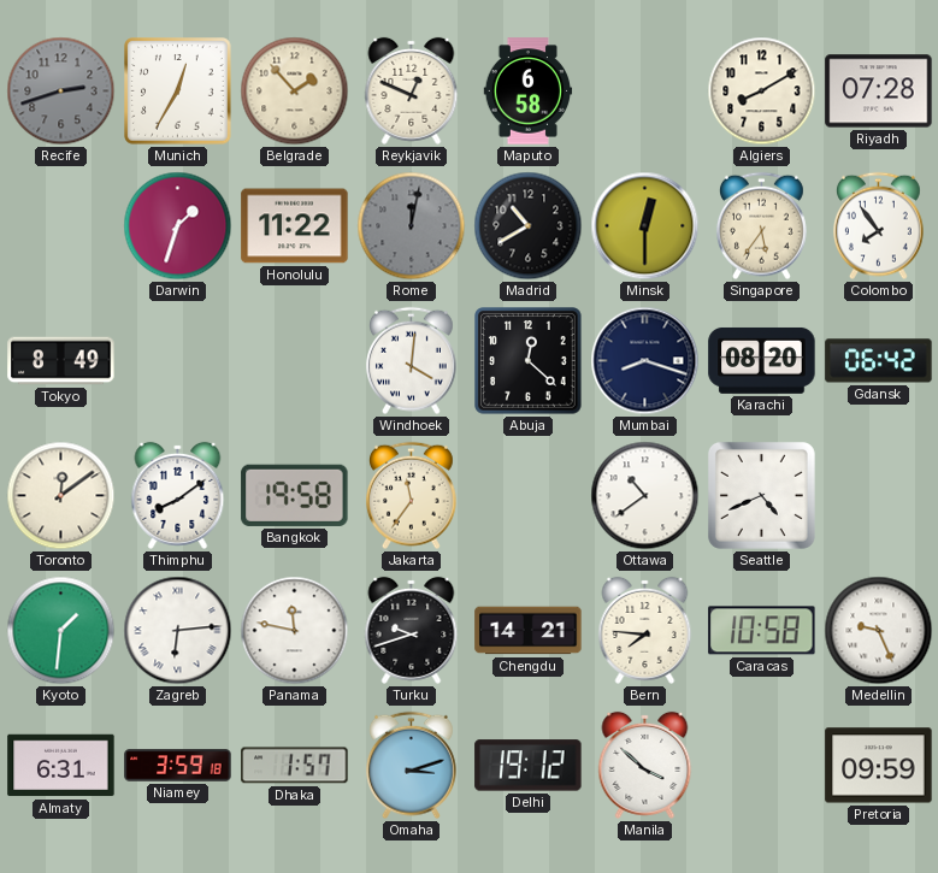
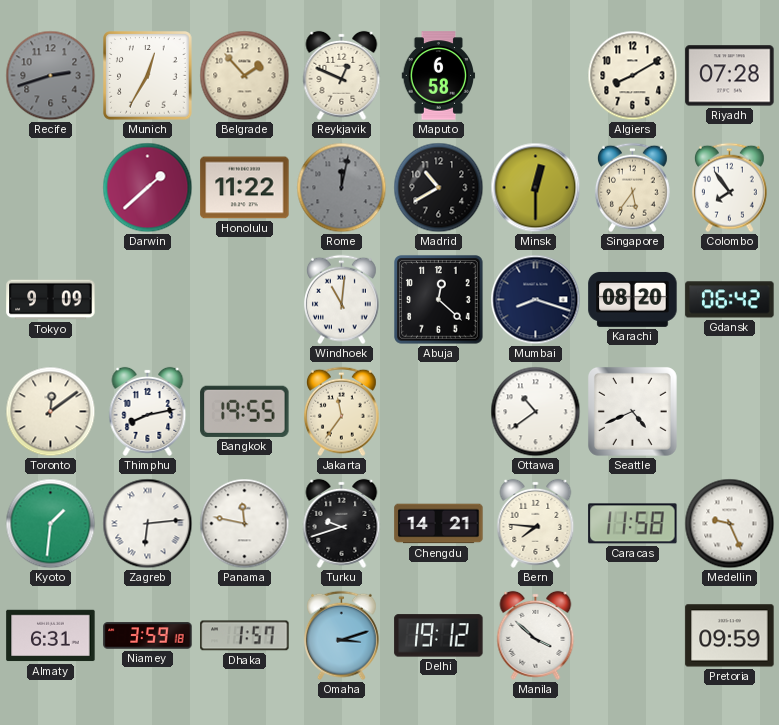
Darwin: 1:33 -> 1:38 (148, 188)
Tokyo: 8:49 -> 9:09 (51, 300)
Windhoek: 4:01 -> 11:01 (341, 300)
Thimphu: 8:09 -> 8:13 (148, 411)
Bangkok: 19:58 -> 19:55 (245, 411)
Caracas: 10:58 -> 11:58 (633, 524)
